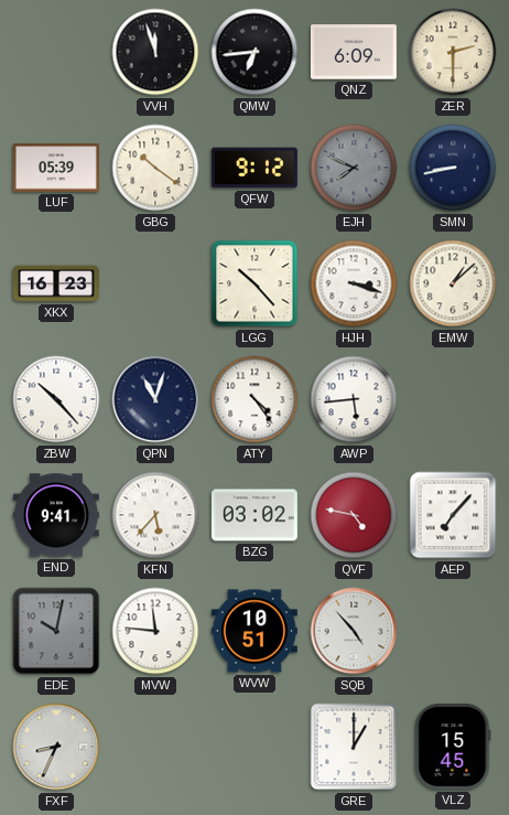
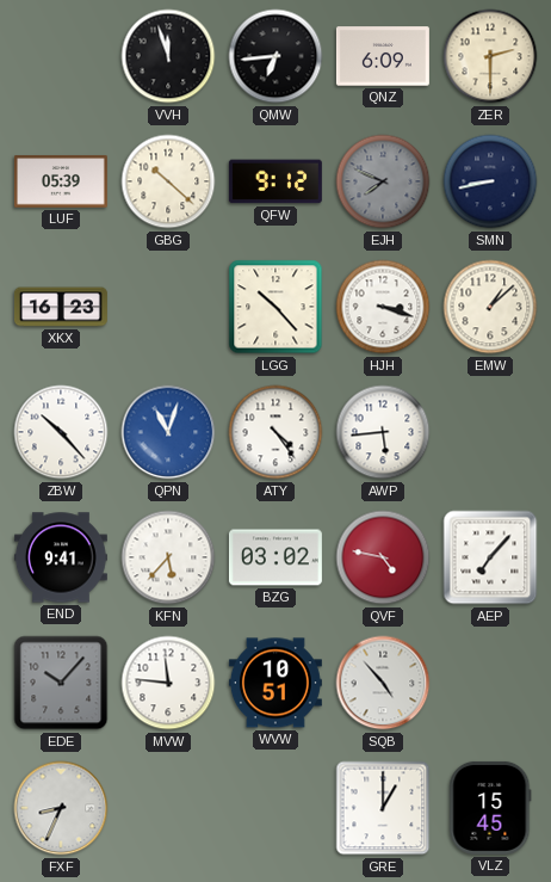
GBG: 10:21 -> 10:22 (168, 181)
QPN dial: navy -> blue (168, 432)
EDE: 10:02 -> 10:07 (61, 683)
